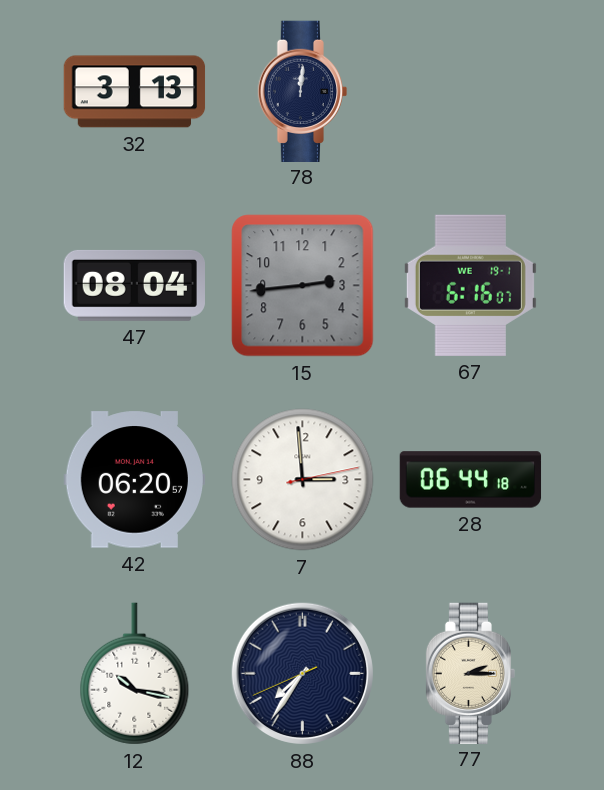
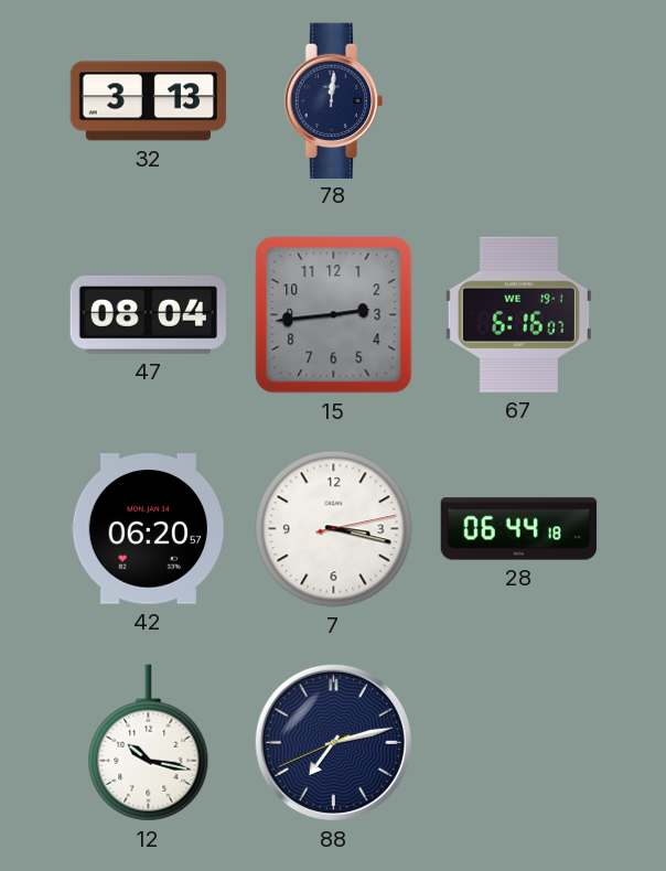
7: 2:59 -> 3:17 (334, 529)
88: 7:35 -> 7:12 (333, 742)
77: 2:15 -> none (471, 673)
